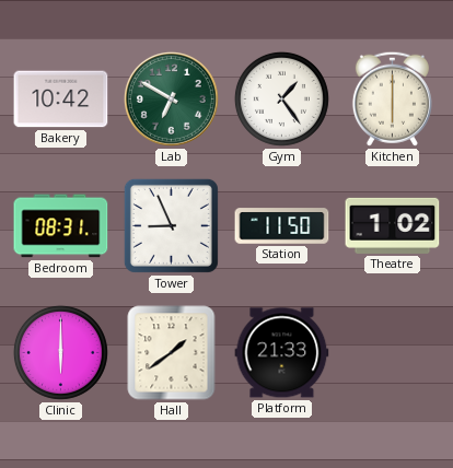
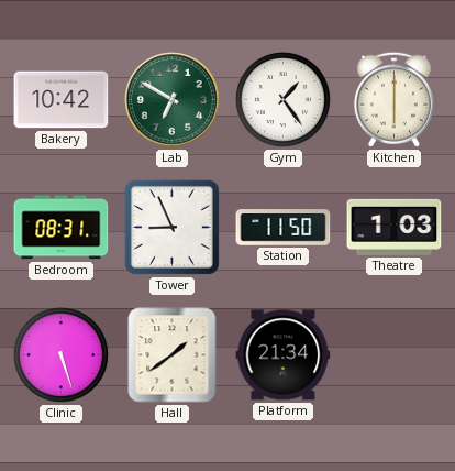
Theatre: 1:02 -> 1:03 (395, 227)
Clinic: 6:00 -> 5:27 (60, 354)
Platform: 21:33 -> 21:34 (284, 355)
